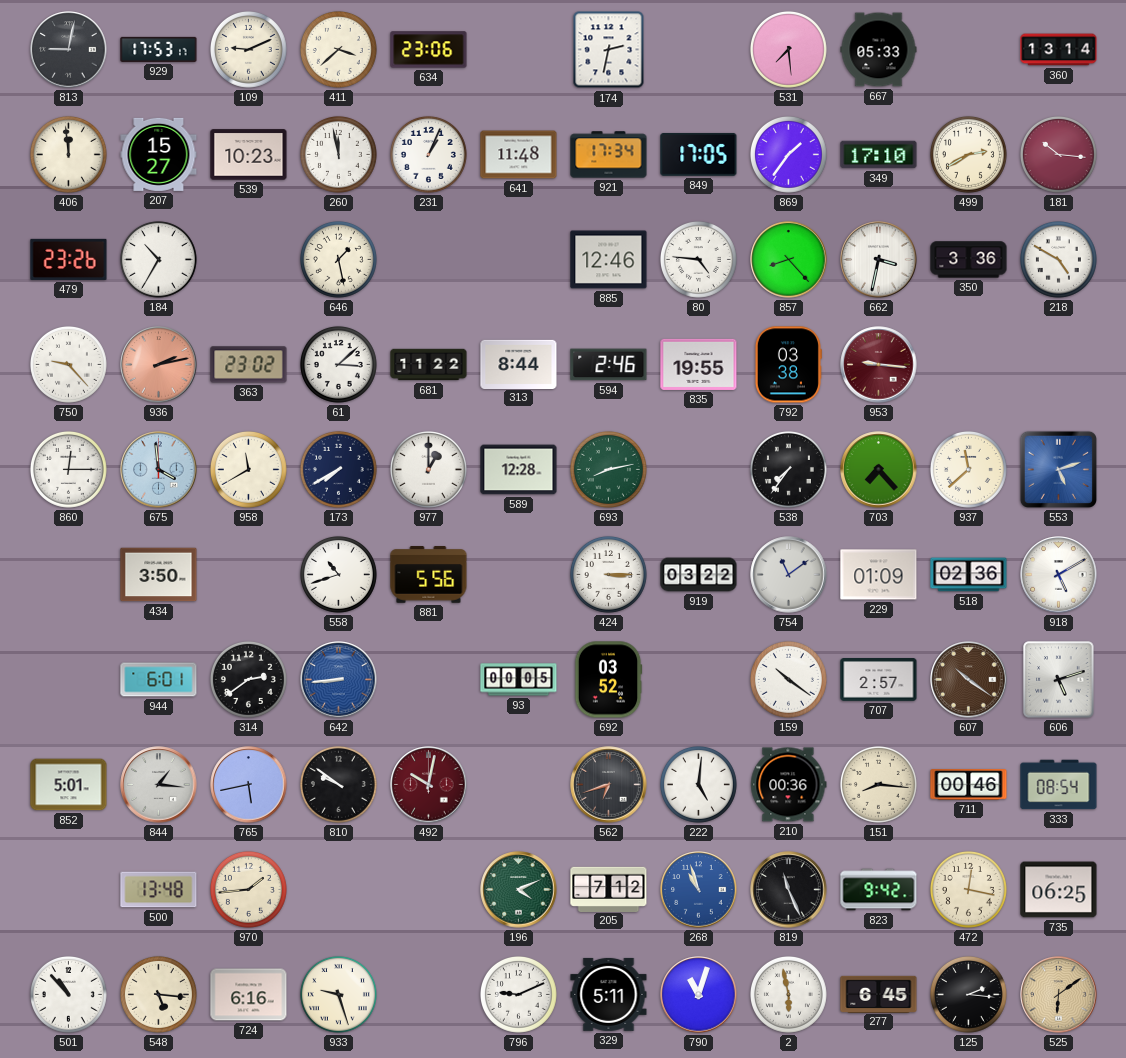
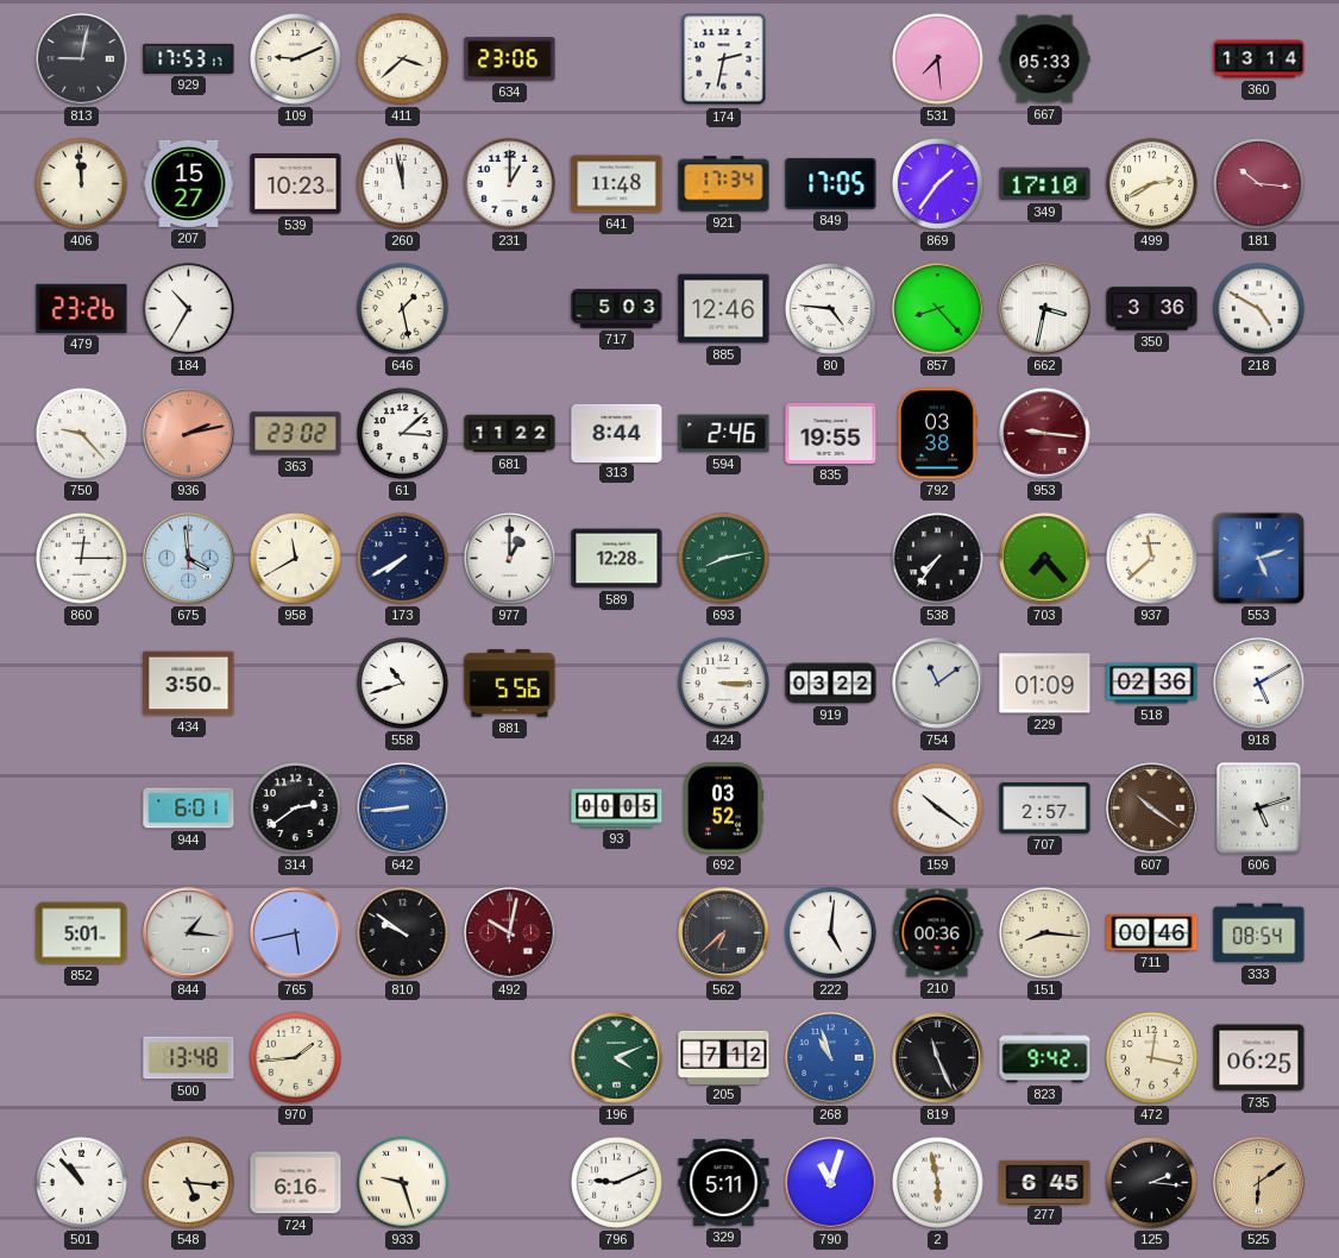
231: 1:04 -> 1:00 (509, 183)
717: none -> 5:03 (617, 309)
562: 6:42 -> 6:38 (724, 933)
